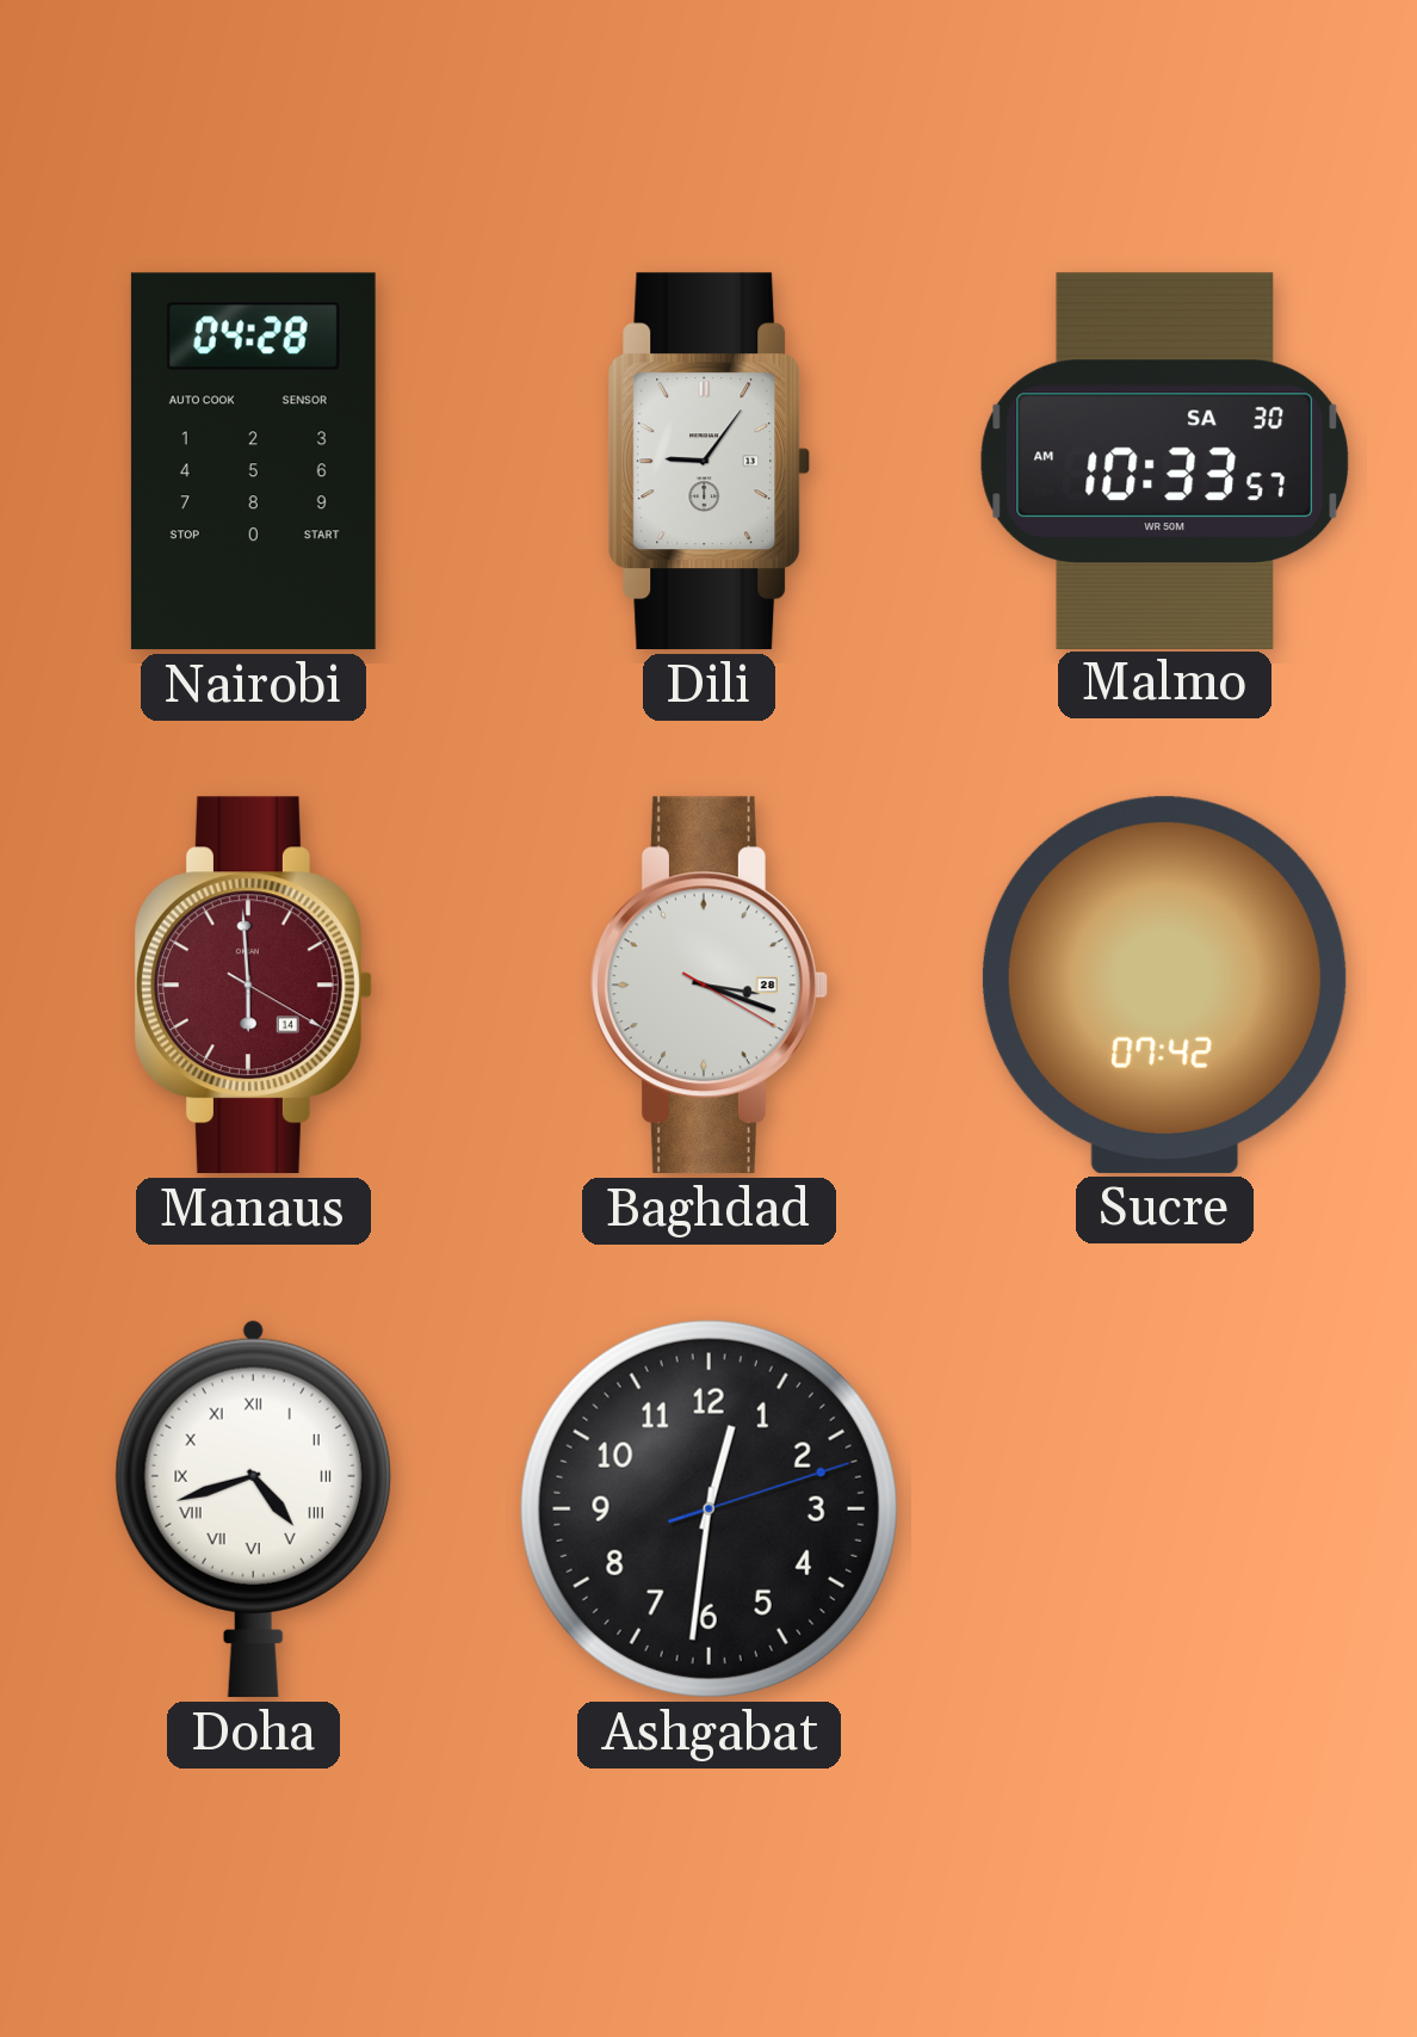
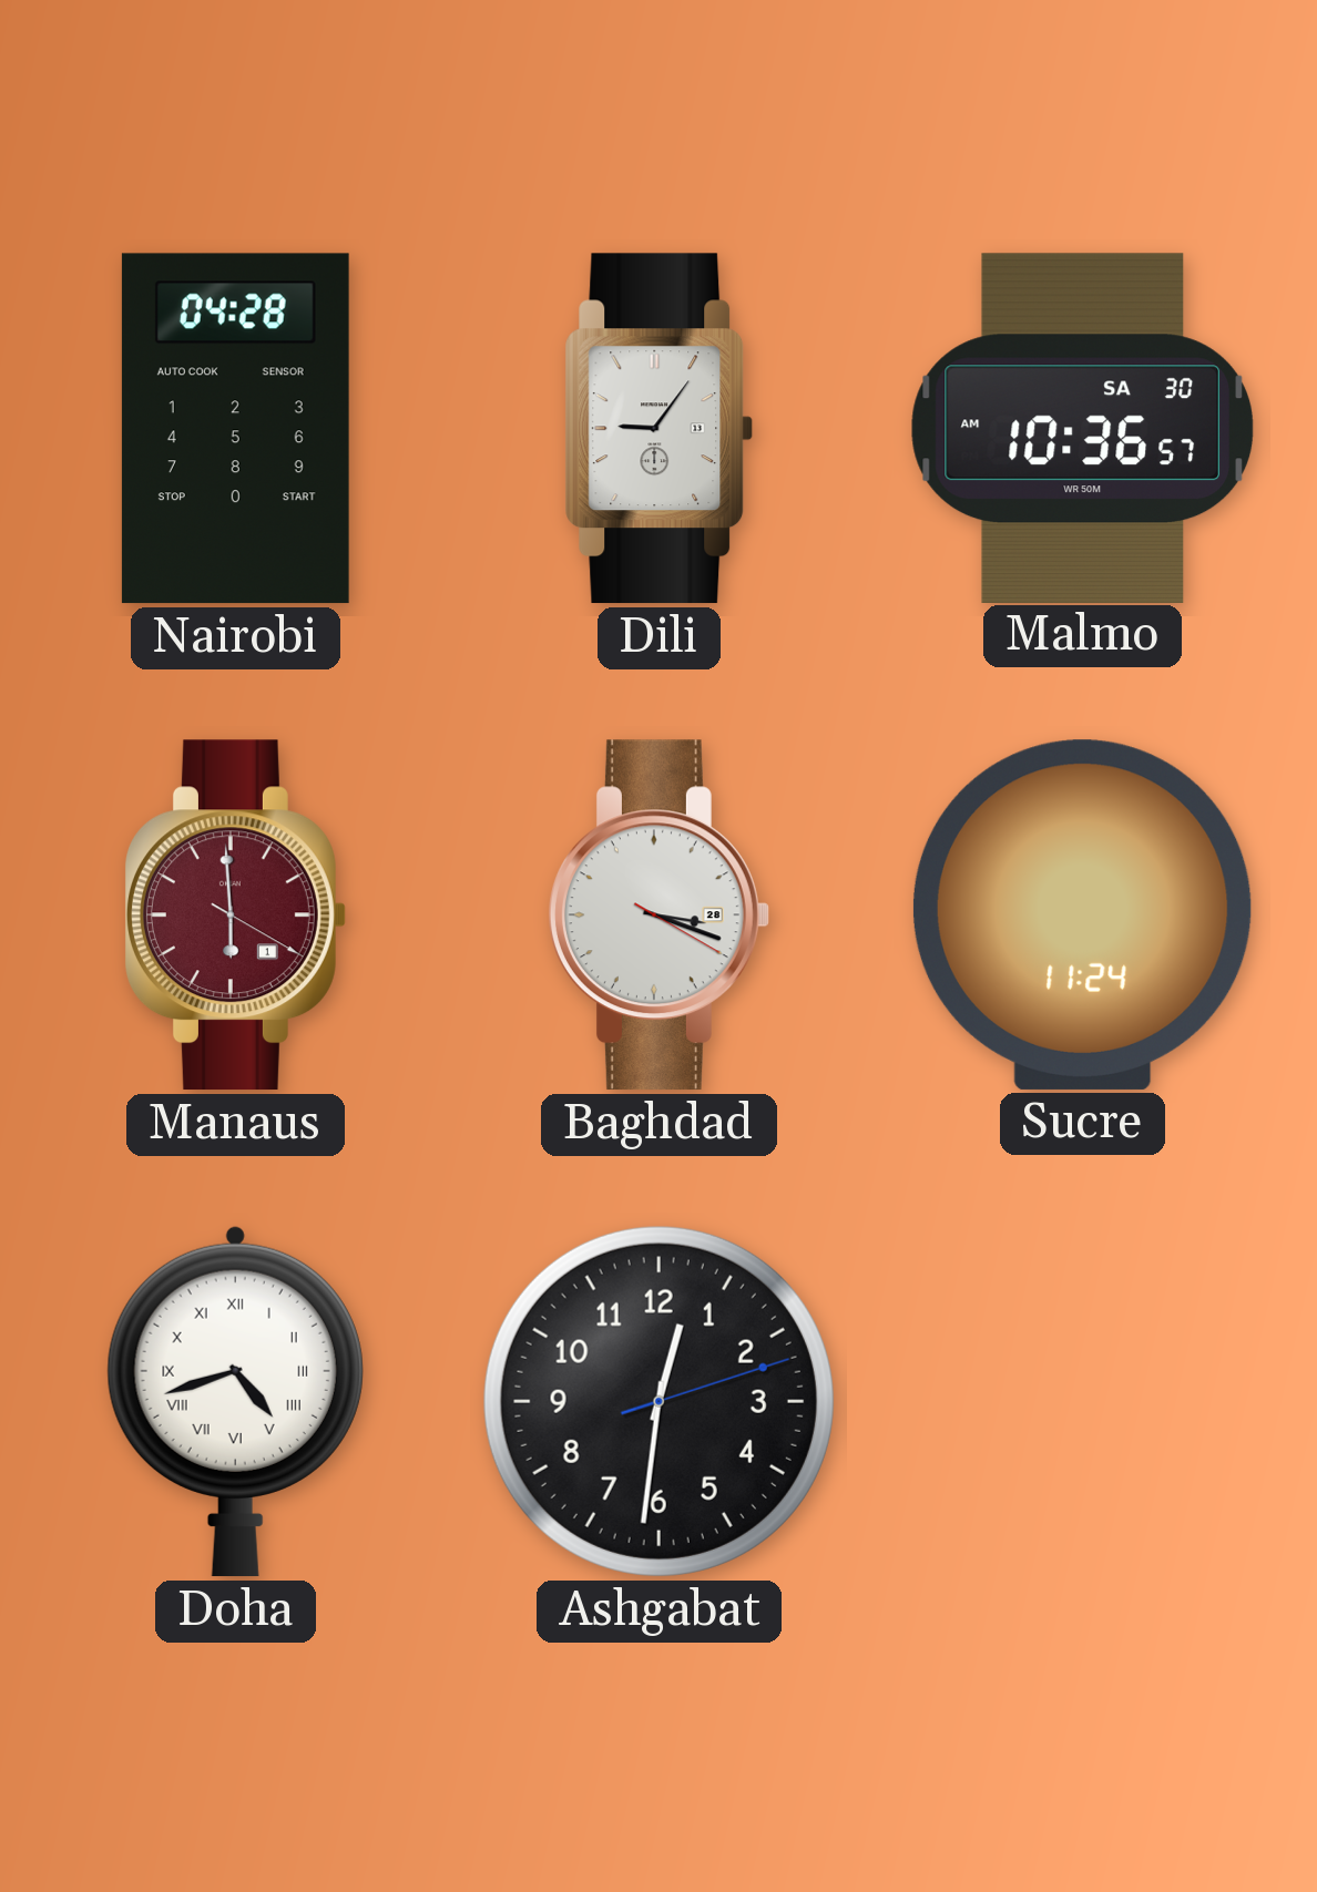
Malmo: 10:33 -> 10:36 (1082, 428)
Manaus date: 14 -> 1 (235, 916)
Sucre: 07:42 -> 11:24 (1082, 914)
